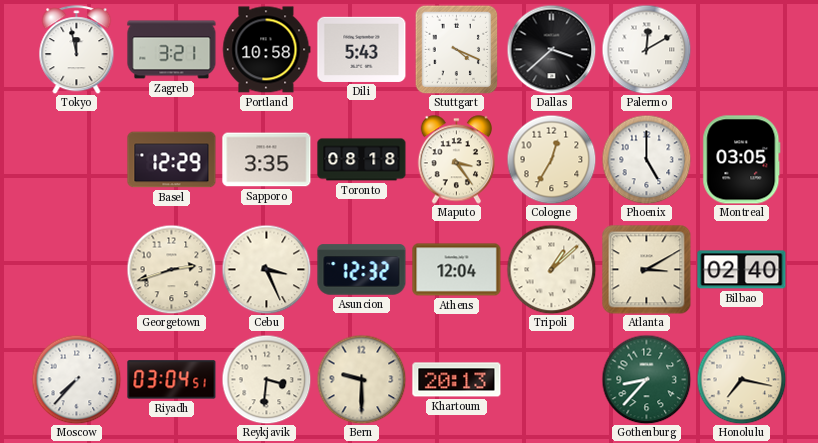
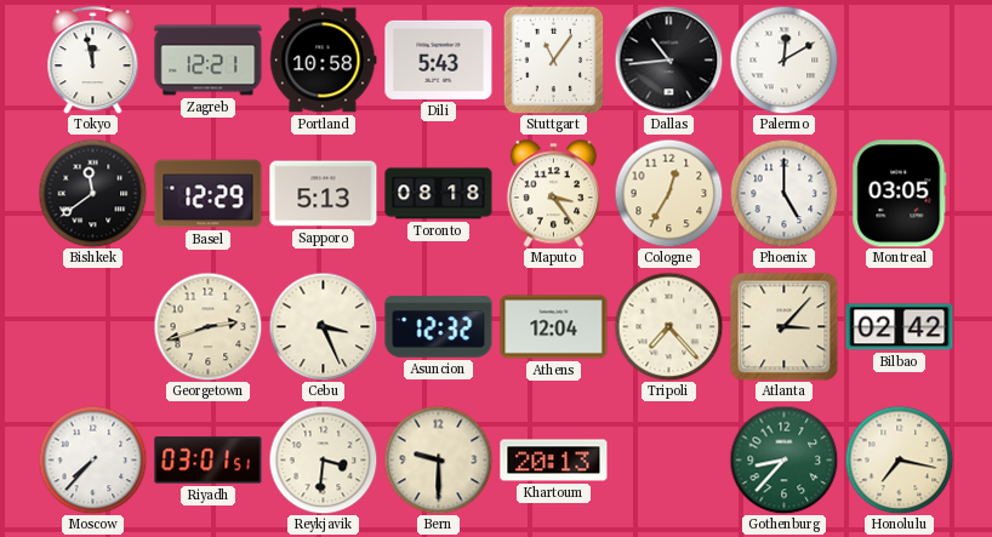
Zagreb: 3:21 -> 12:21 (209, 61)
Stuttgart: 4:19 -> 11:06 (554, 59)
Dallas: 3:38 -> 10:44 (668, 59)
Bishkek: none -> 11:39 (92, 193)
Sapporo: 3:35 -> 5:13 (324, 194)
Tripoli: 1:08 -> 7:23 (668, 326)
Atlanta: 3:10 -> 3:07 (785, 327)
Bilbao: 02:40 -> 02:42 (900, 327)
Riyadh: 03:04 -> 03:01 (209, 461)
